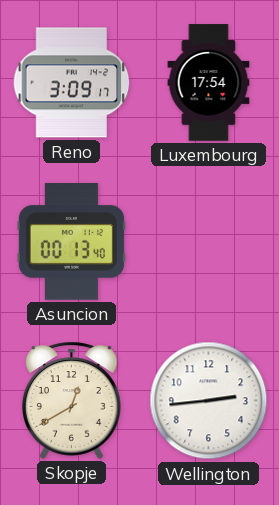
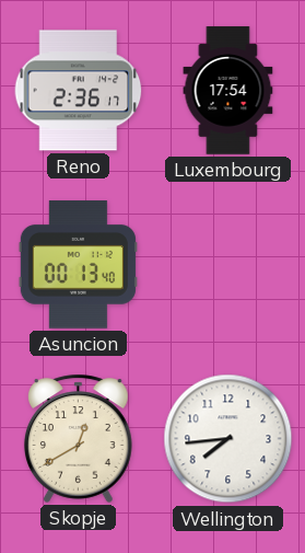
Reno: 3:09 -> 2:36 (79, 91)
Wellington: 2:44 -> 7:44 (228, 439)
